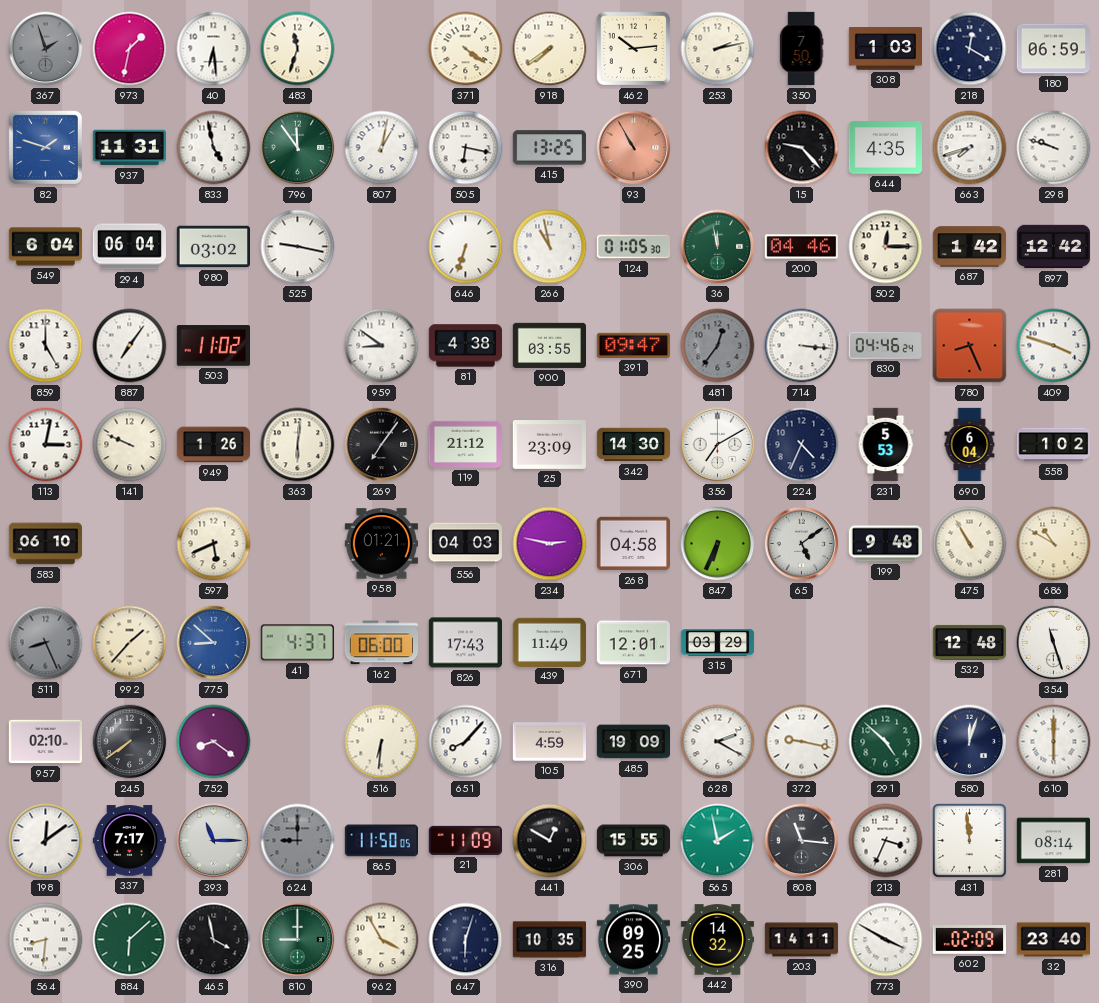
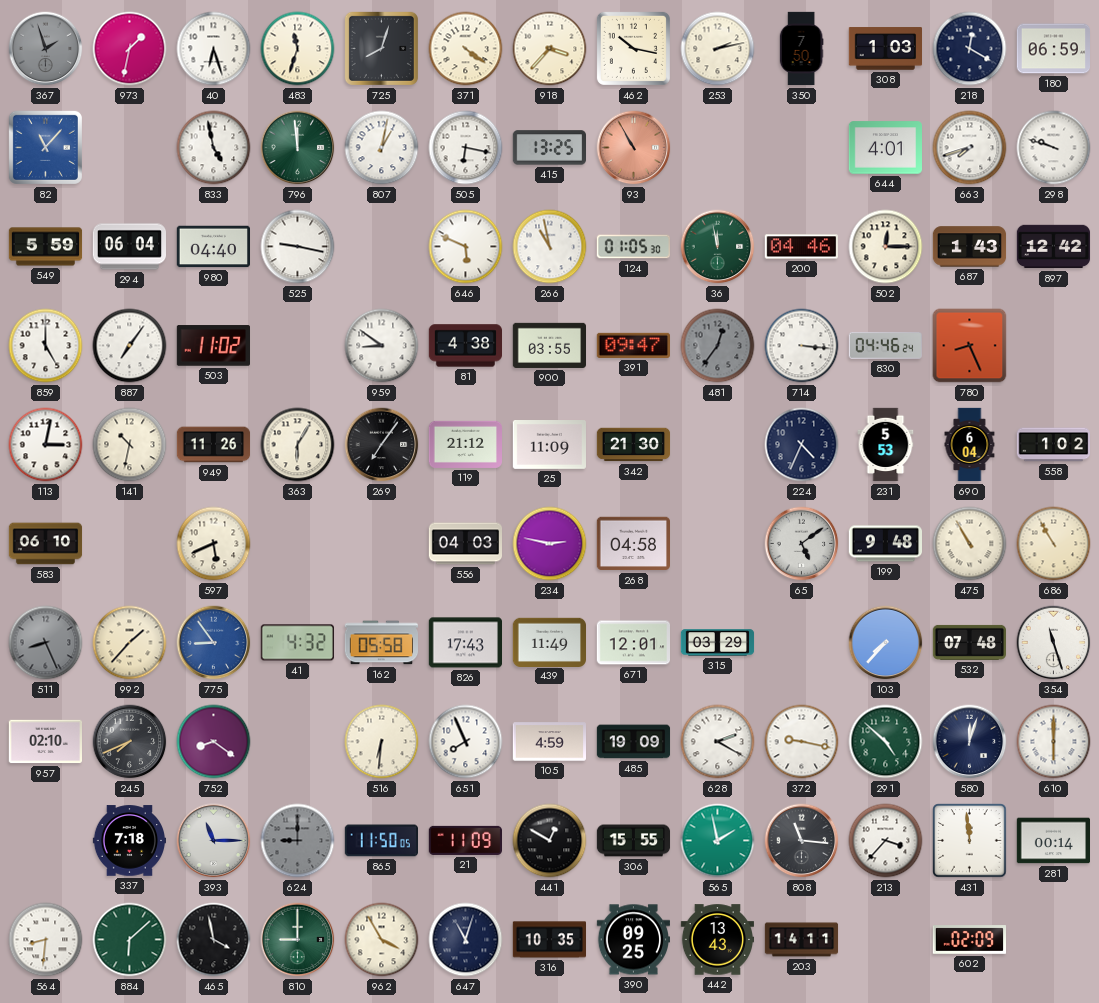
40: 6:29 -> 6:27 (214, 49)
725: none -> 8:03 (381, 48)
918: 7:39 -> 3:37 (550, 49)
462: 10:14 -> 10:17 (633, 48)
82: 1:48 -> 11:07 (45, 147)
937: 11:31 -> none (129, 148)
796: 11:54 -> 11:59 (298, 148)
15: 9:23 -> none (802, 148)
644: 4:35 -> 4:01 (885, 148)
549: 6:04 -> 5:59 (46, 247)
980: 03:02 -> 04:40 (213, 247)
646: 6:33 -> 5:49 (466, 247)
687: 1:42 -> 1:43 (970, 247)
409: 3:48 -> none (1054, 346)
141: 9:49 -> 10:32 (130, 445)
949: 1:26 -> 11:26 (214, 445)
363: 6:01 -> 6:05 (298, 445)
25: 23:09 -> 11:09 (549, 445)
342: 14:30 -> 21:30 (634, 445)
356: 7:10 -> none (718, 445)
958: 01:21 -> none (381, 544)
847: 6:34 -> none (718, 544)
686: 10:50 -> 10:55 (1054, 544)
775: 8:52 -> 8:54 (214, 643)
41: 4:37 -> 4:32 (297, 643)
162: 06:00 -> 05:58 (381, 643)
103: none -> 7:37 (886, 643)
532: 12:48 -> 07:48 (970, 642)
245: 7:39 -> 7:41 (130, 742)
651: 8:07 -> 7:56 (466, 742)
198: 12:09 -> none (46, 841)
337: 7:17 -> 7:18 (130, 841)
213: 3:34 -> 3:37 (886, 841)
281: 08:14 -> 00:14 (1053, 841)
647: 6:03 -> 11:03 (466, 940)
442: 14:32 -> 13:43 (717, 940)
773: 3:50 -> none (886, 940)
32: 23:40 -> none (1053, 940)
